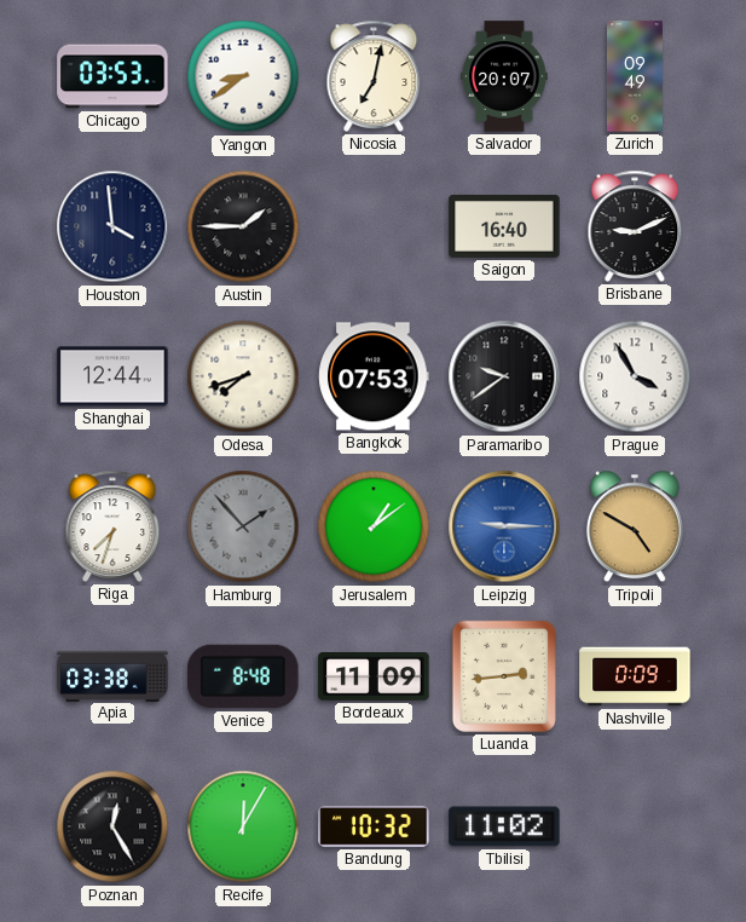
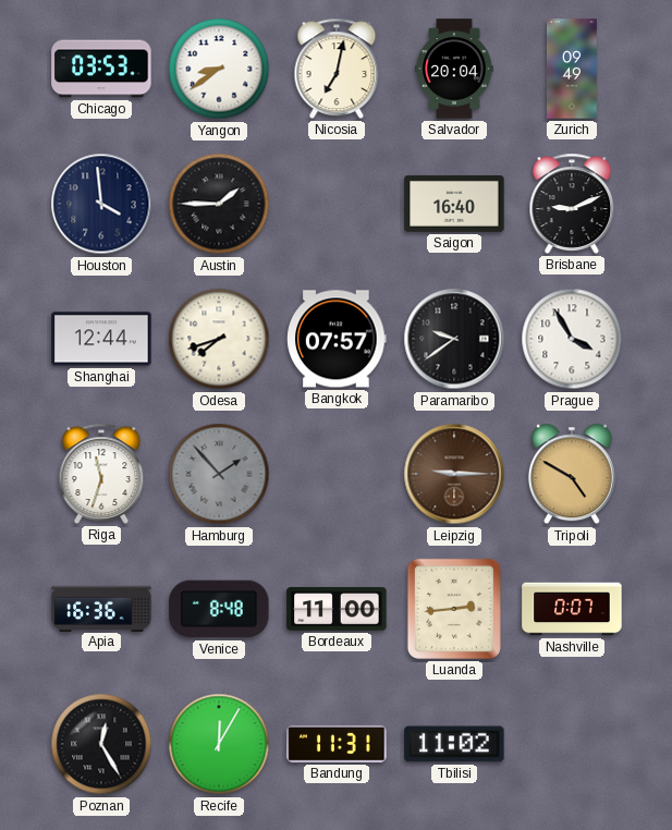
Salvador: 20:07 -> 20:04 (454, 69)
Bangkok: 07:53 -> 07:57 (337, 339)
Riga: 7:33 -> 11:33 (101, 474)
Jerusalem: 1:09 -> none (374, 526)
Leipzig dial: blue -> brown (454, 474)
Apia: 03:38 -> 16:36 (101, 608)
Bordeaux: 11:09 -> 11:00 (337, 610)
Nashville: 0:09 -> 0:07 (572, 609)
Bandung: 10:32 -> 11:31 (337, 744)
